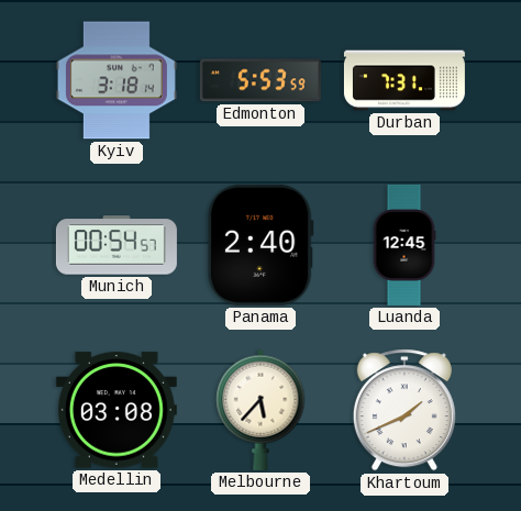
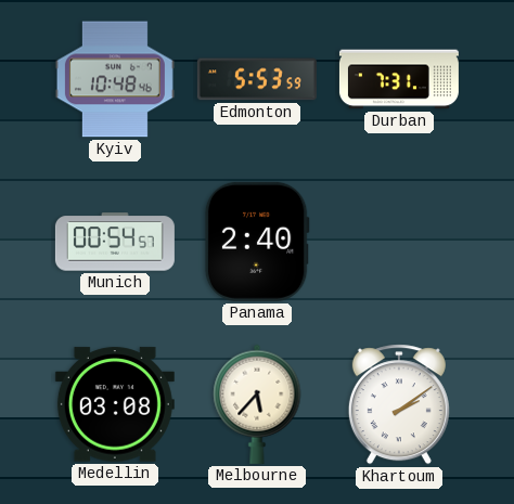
Kyiv: 3:18 -> 10:48 (115, 79)
Luanda: 12:45 -> none (404, 245)
Khartoum: 1:41 -> 2:09 (399, 404)
